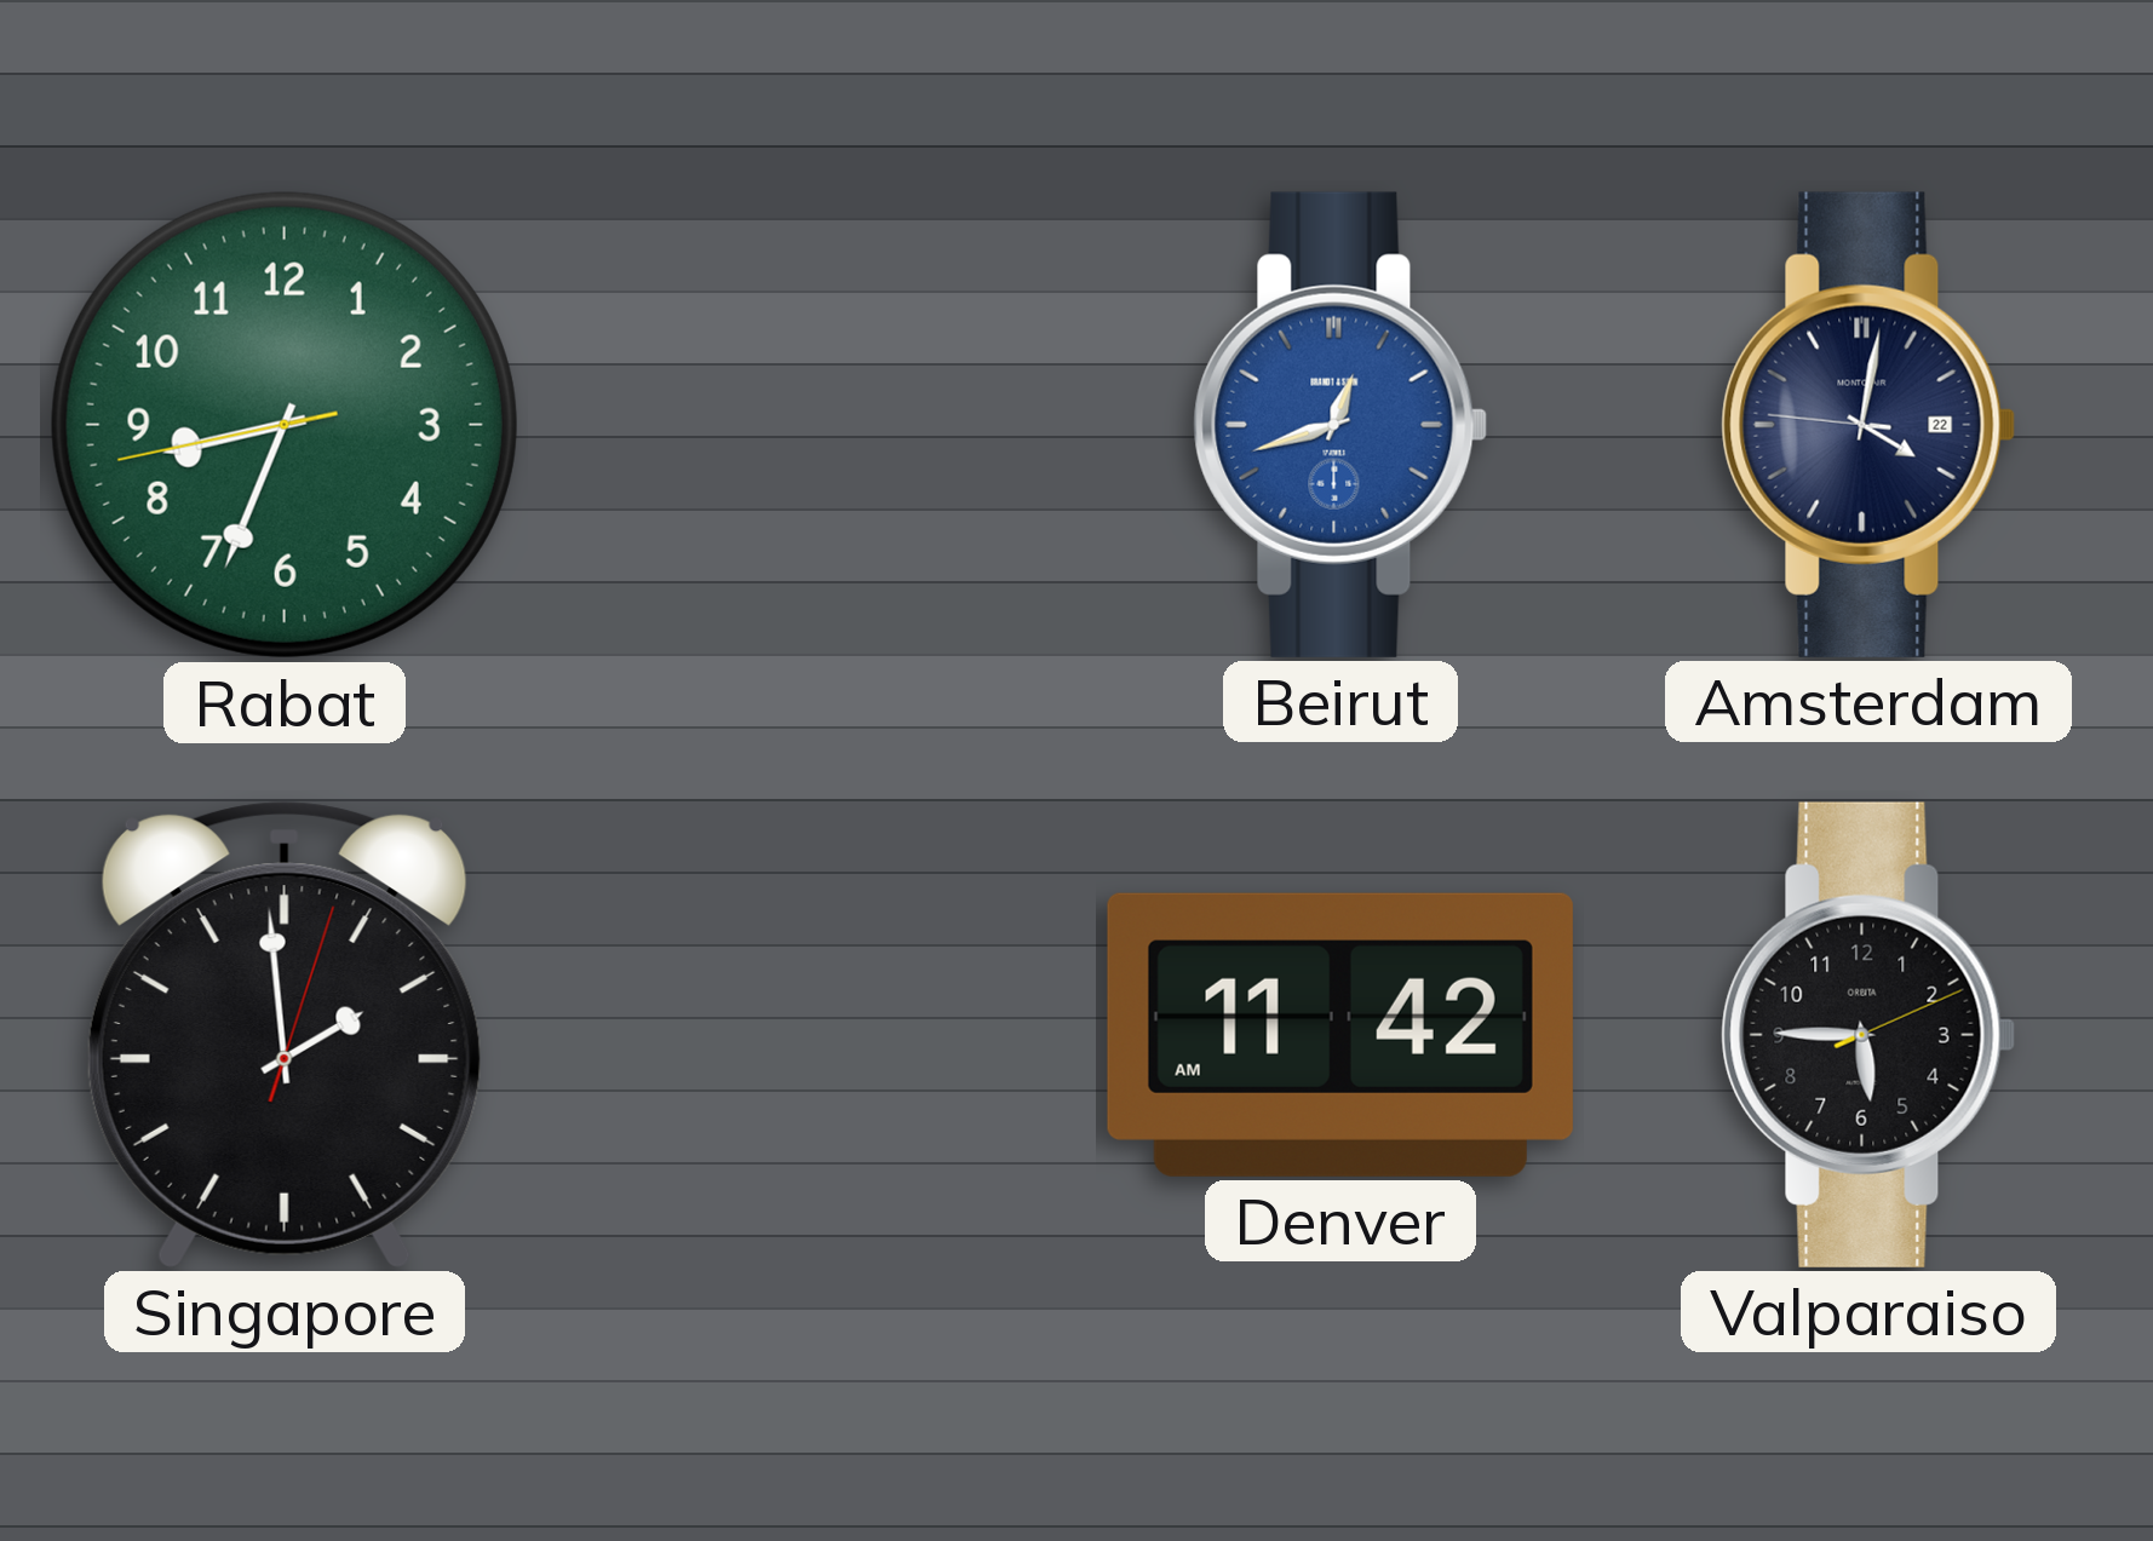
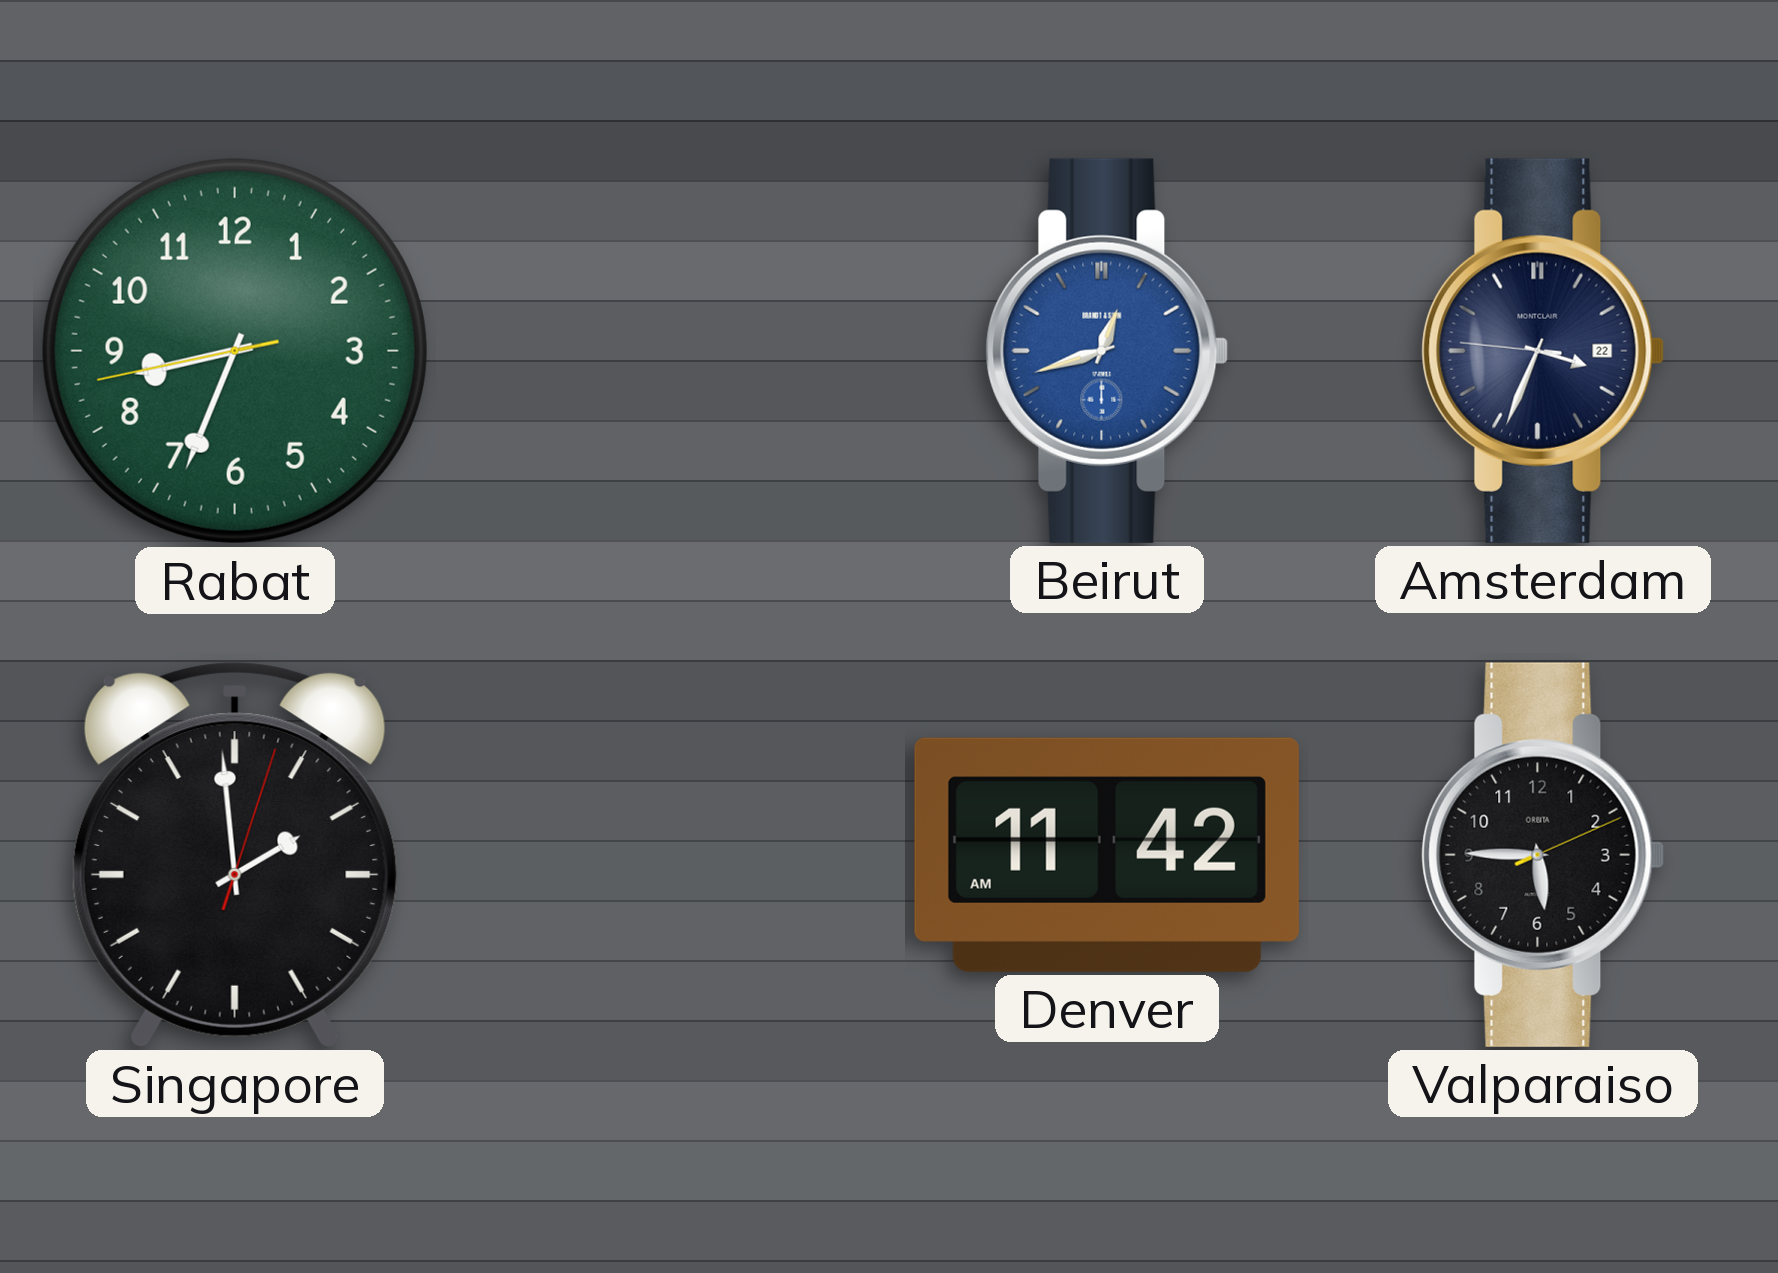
Amsterdam: 4:01 -> 3:33 (1543, 351)
